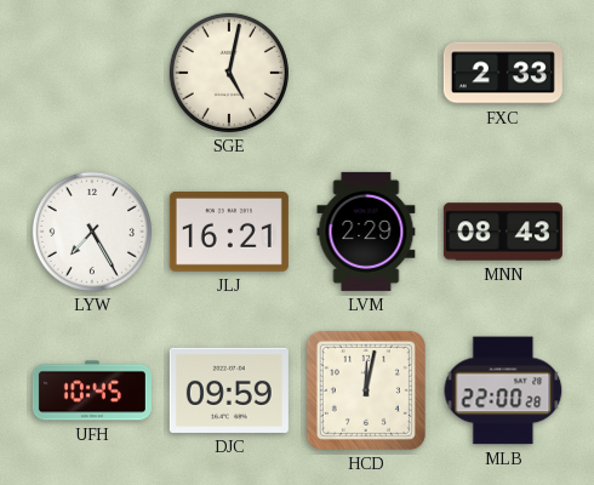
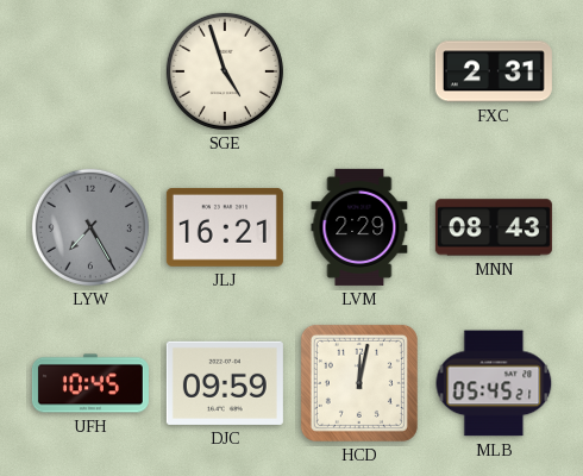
SGE: 5:02 -> 4:57 (225, 71)
FXC: 2:33 -> 2:31 (494, 71)
LYW dial: white -> grey (90, 227)
MLB: 22:00 -> 05:45 (494, 383)
